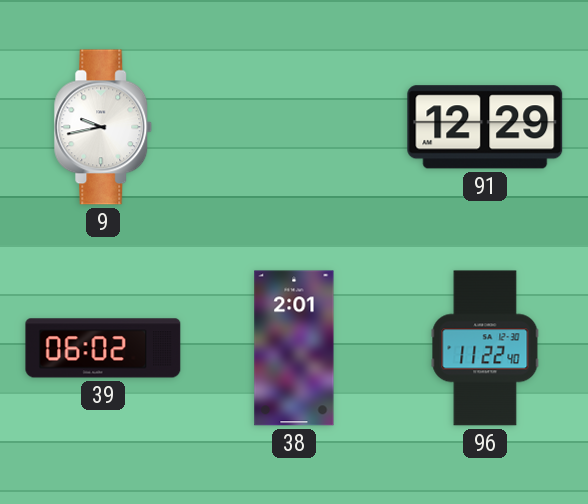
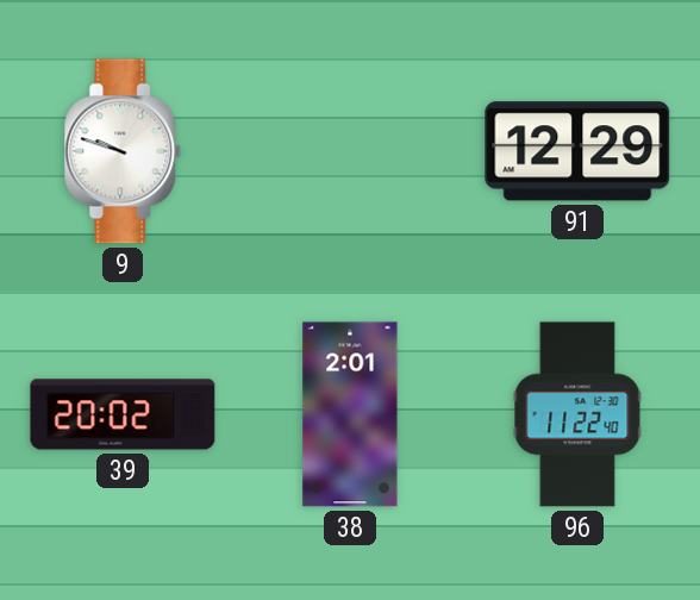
9: 9:43 -> 9:48 (123, 151)
39: 06:02 -> 20:02 (123, 414)
